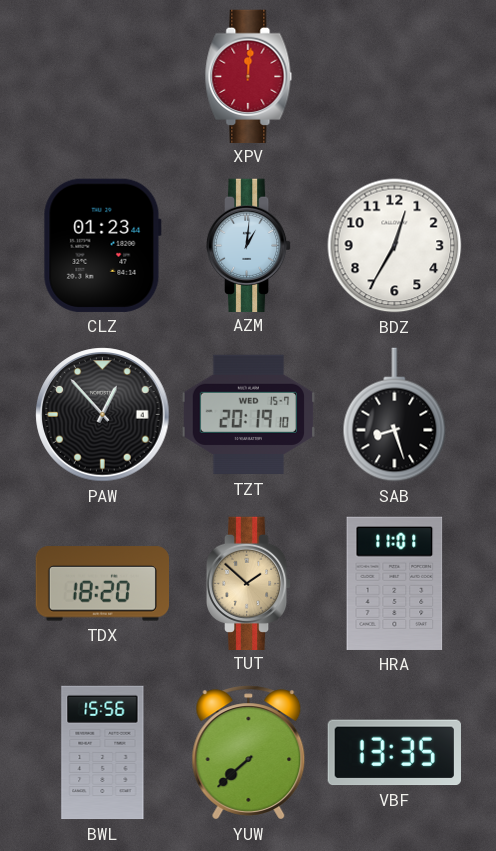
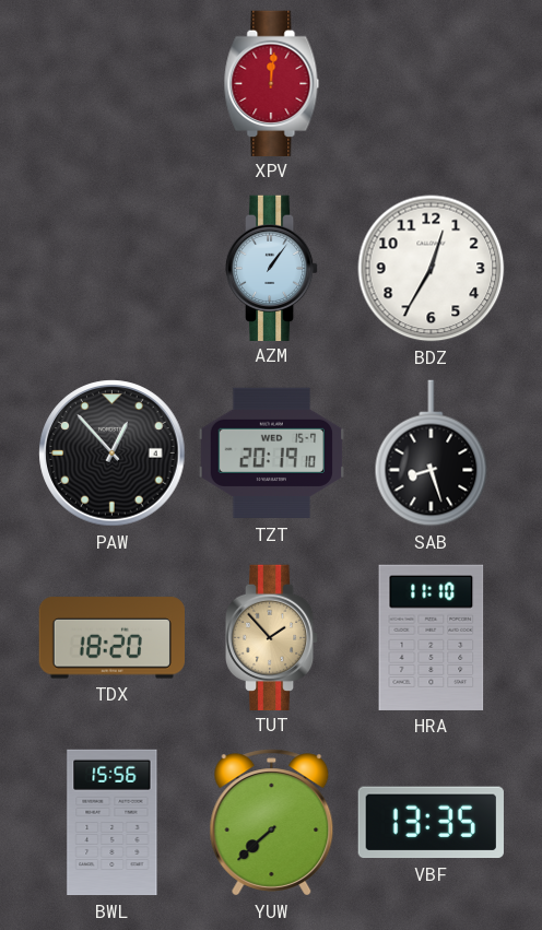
CLZ: 01:23 -> none (102, 245)
AZM: 1:01 -> 1:06 (272, 268)
TUT: 1:52 -> 1:53 (272, 637)
HRA: 11:01 -> 11:10 (432, 637)
